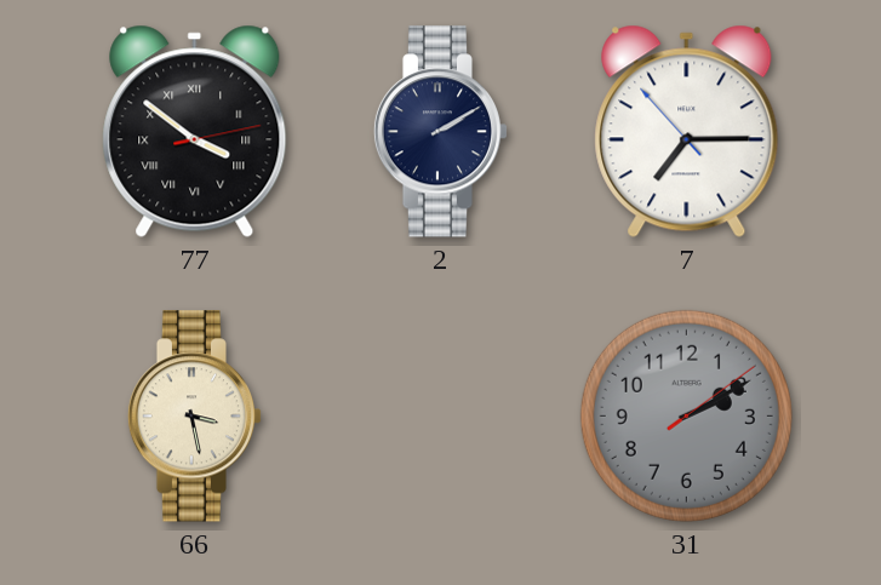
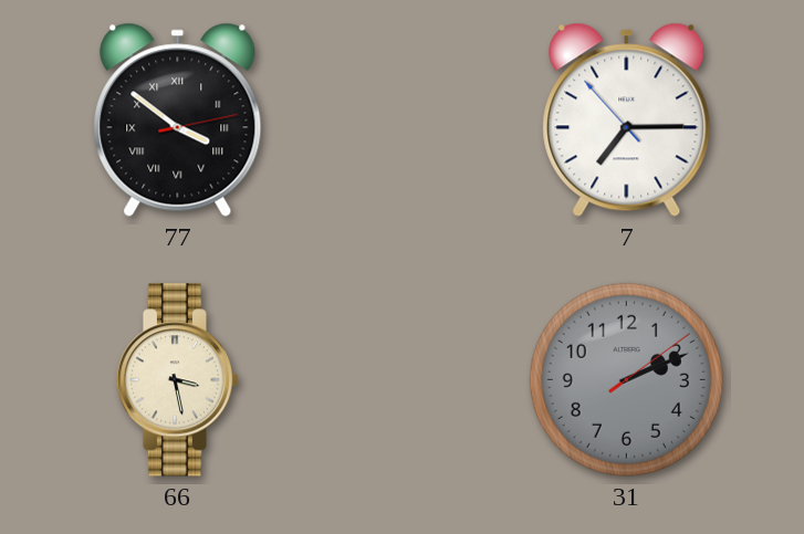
2: 2:10 -> none (441, 132)
31: 2:10 -> 2:11 (626, 379)
